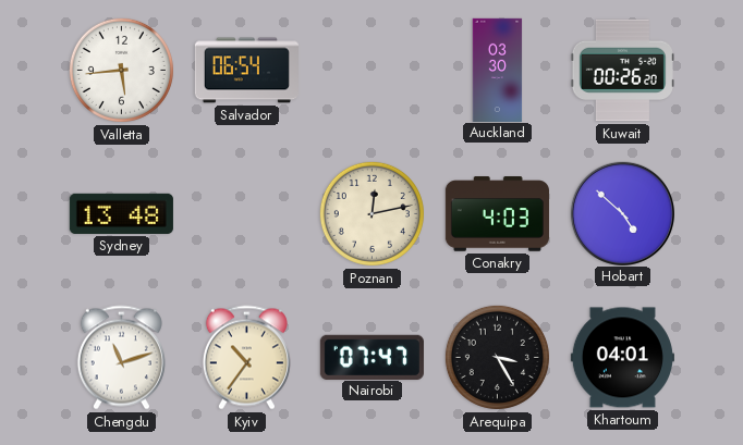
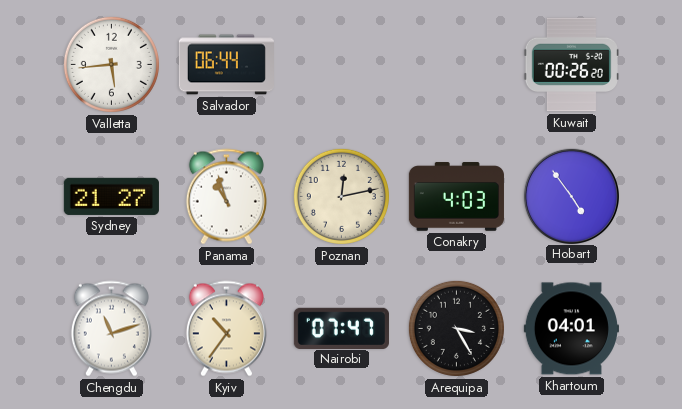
Salvador: 06:54 -> 06:44 (226, 65)
Auckland: 03:30 -> none (498, 70)
Sydney: 13:48 -> 21:27 (111, 196)
Panama: none -> 10:57 (226, 197)
Hobart: 4:52 -> 4:54 (571, 196)
